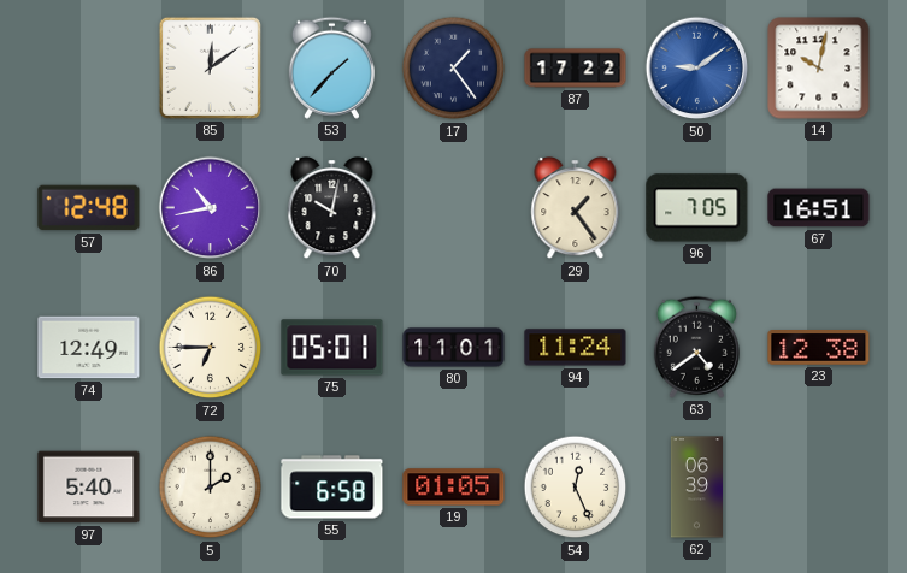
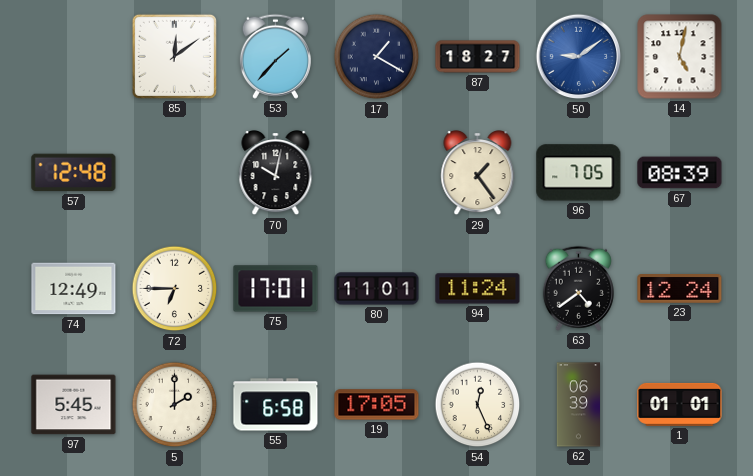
17: 1:24 -> 1:20 (377, 57)
87: 17:22 -> 18:27 (478, 57)
14: 10:02 -> 5:02 (680, 57)
86: 10:43 -> none (211, 208)
67: 16:51 -> 08:39 (680, 173)
75: 05:01 -> 17:01 (276, 289)
23: 12:38 -> 12:24 (680, 289)
97: 5:40 -> 5:45 (74, 405)
19: 01:05 -> 17:05 (377, 405)
1: none -> 01:01 (680, 404)
